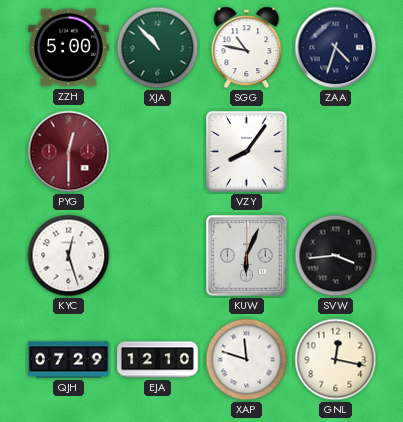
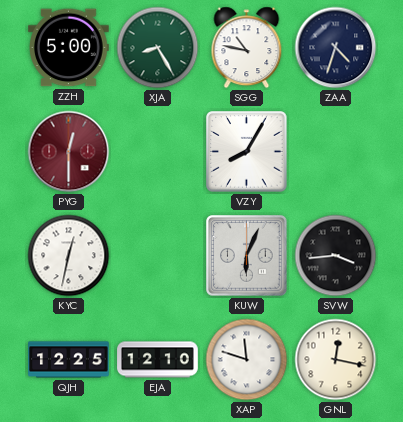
XJA: 10:53 -> 8:25 (158, 48)
VZY: 8:06 -> 8:05 (247, 152)
KYC: 12:27 -> 12:32 (69, 256)
QJH: 07:29 -> 12:25 (69, 360)
